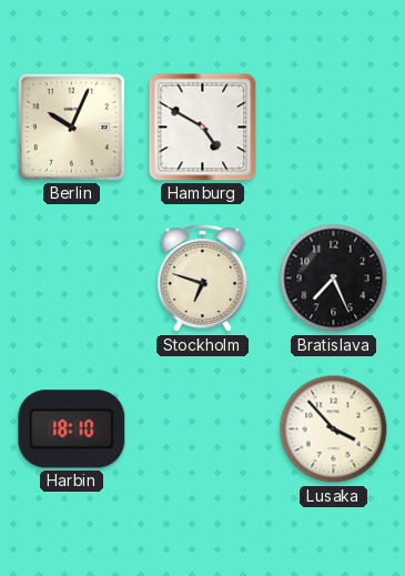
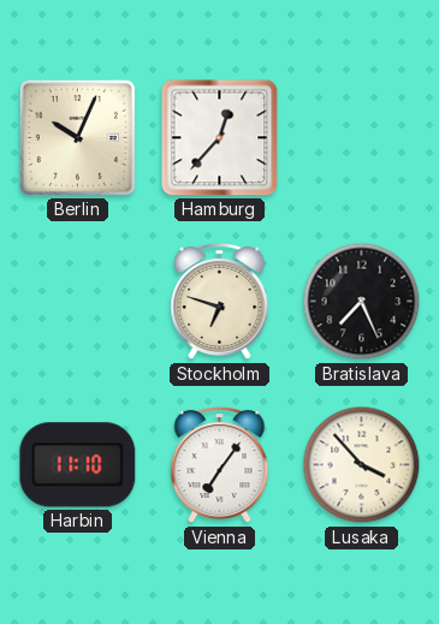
Hamburg: 4:50 -> 12:37 (220, 138)
Harbin: 18:10 -> 11:10 (78, 465)
Vienna: none -> 7:06 (220, 465)
